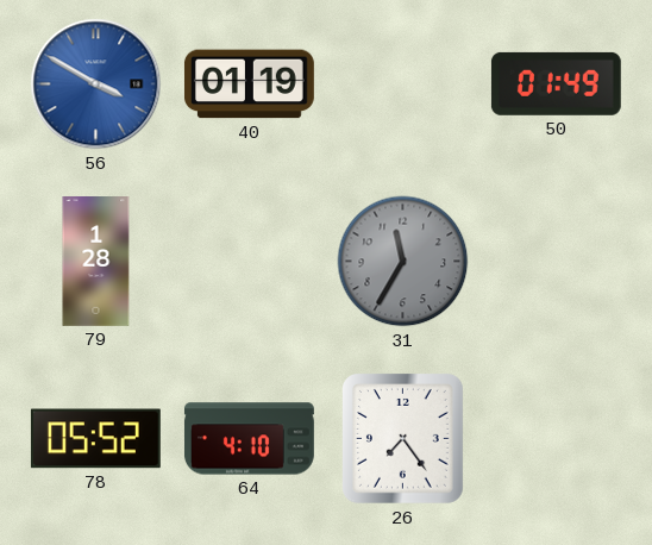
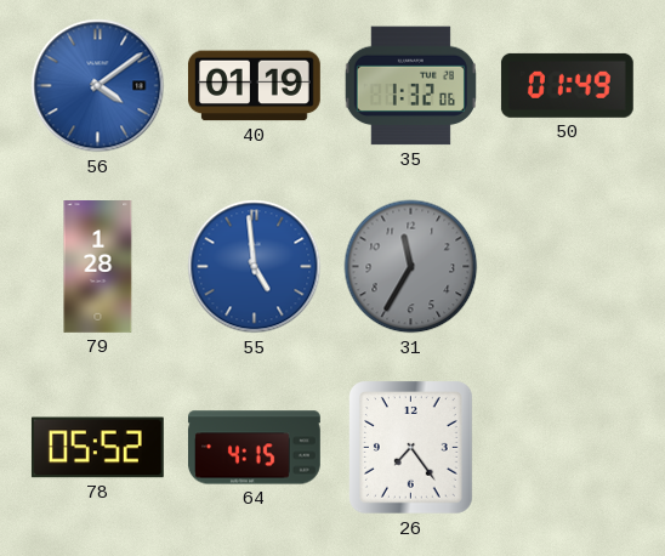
56: 3:50 -> 4:09 (98, 86)
35: none -> 1:32 (410, 86)
55: none -> 4:59 (255, 267)
64: 4:10 -> 4:15 (254, 448)
